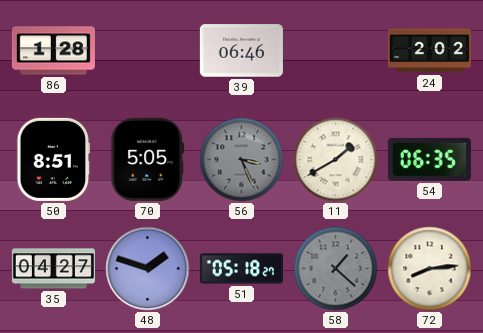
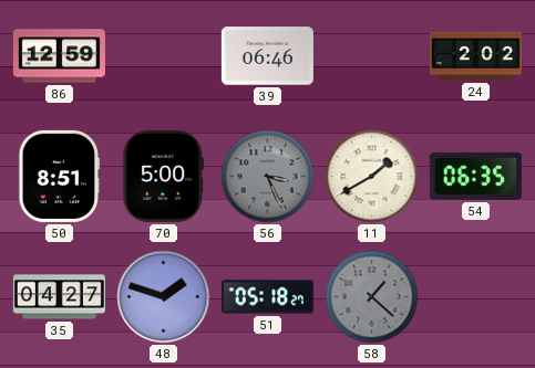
86: 1:28 -> 12:59 (59, 56)
70: 5:05 -> 5:00 (164, 176)
72: 8:14 -> none (430, 269)
